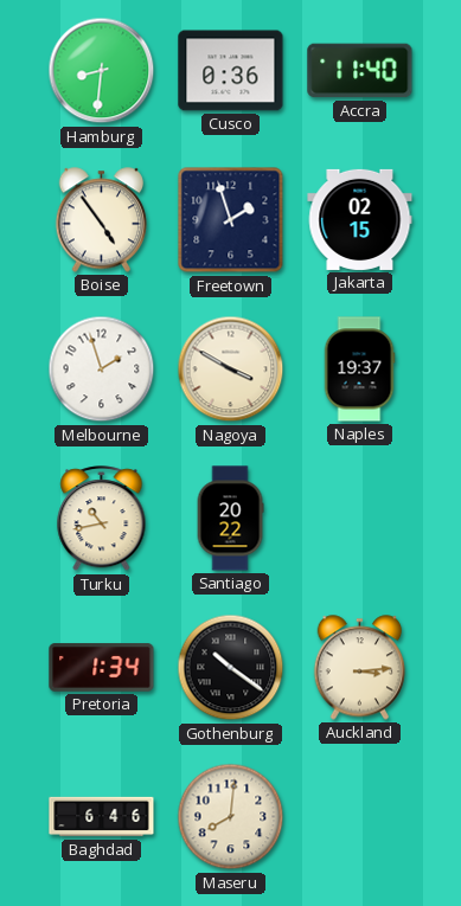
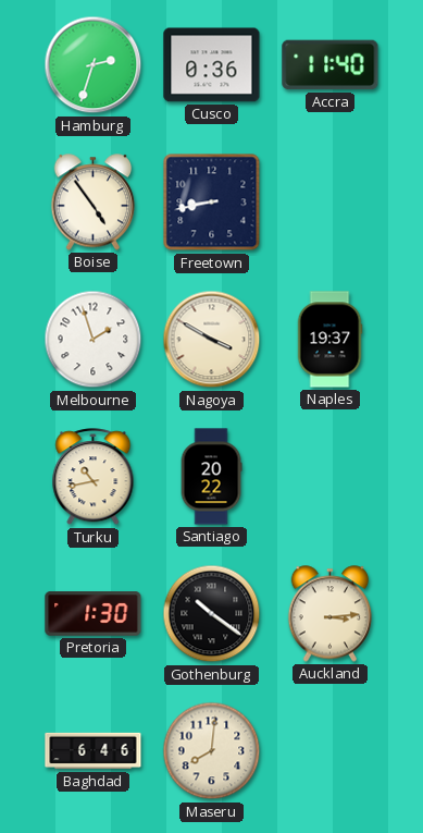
Hamburg: 8:31 -> 2:33 (94, 65)
Freetown: 1:57 -> 8:43 (212, 203)
Jakarta: 02:15 -> none (360, 219)
Pretoria: 1:34 -> 1:30 (94, 614)
